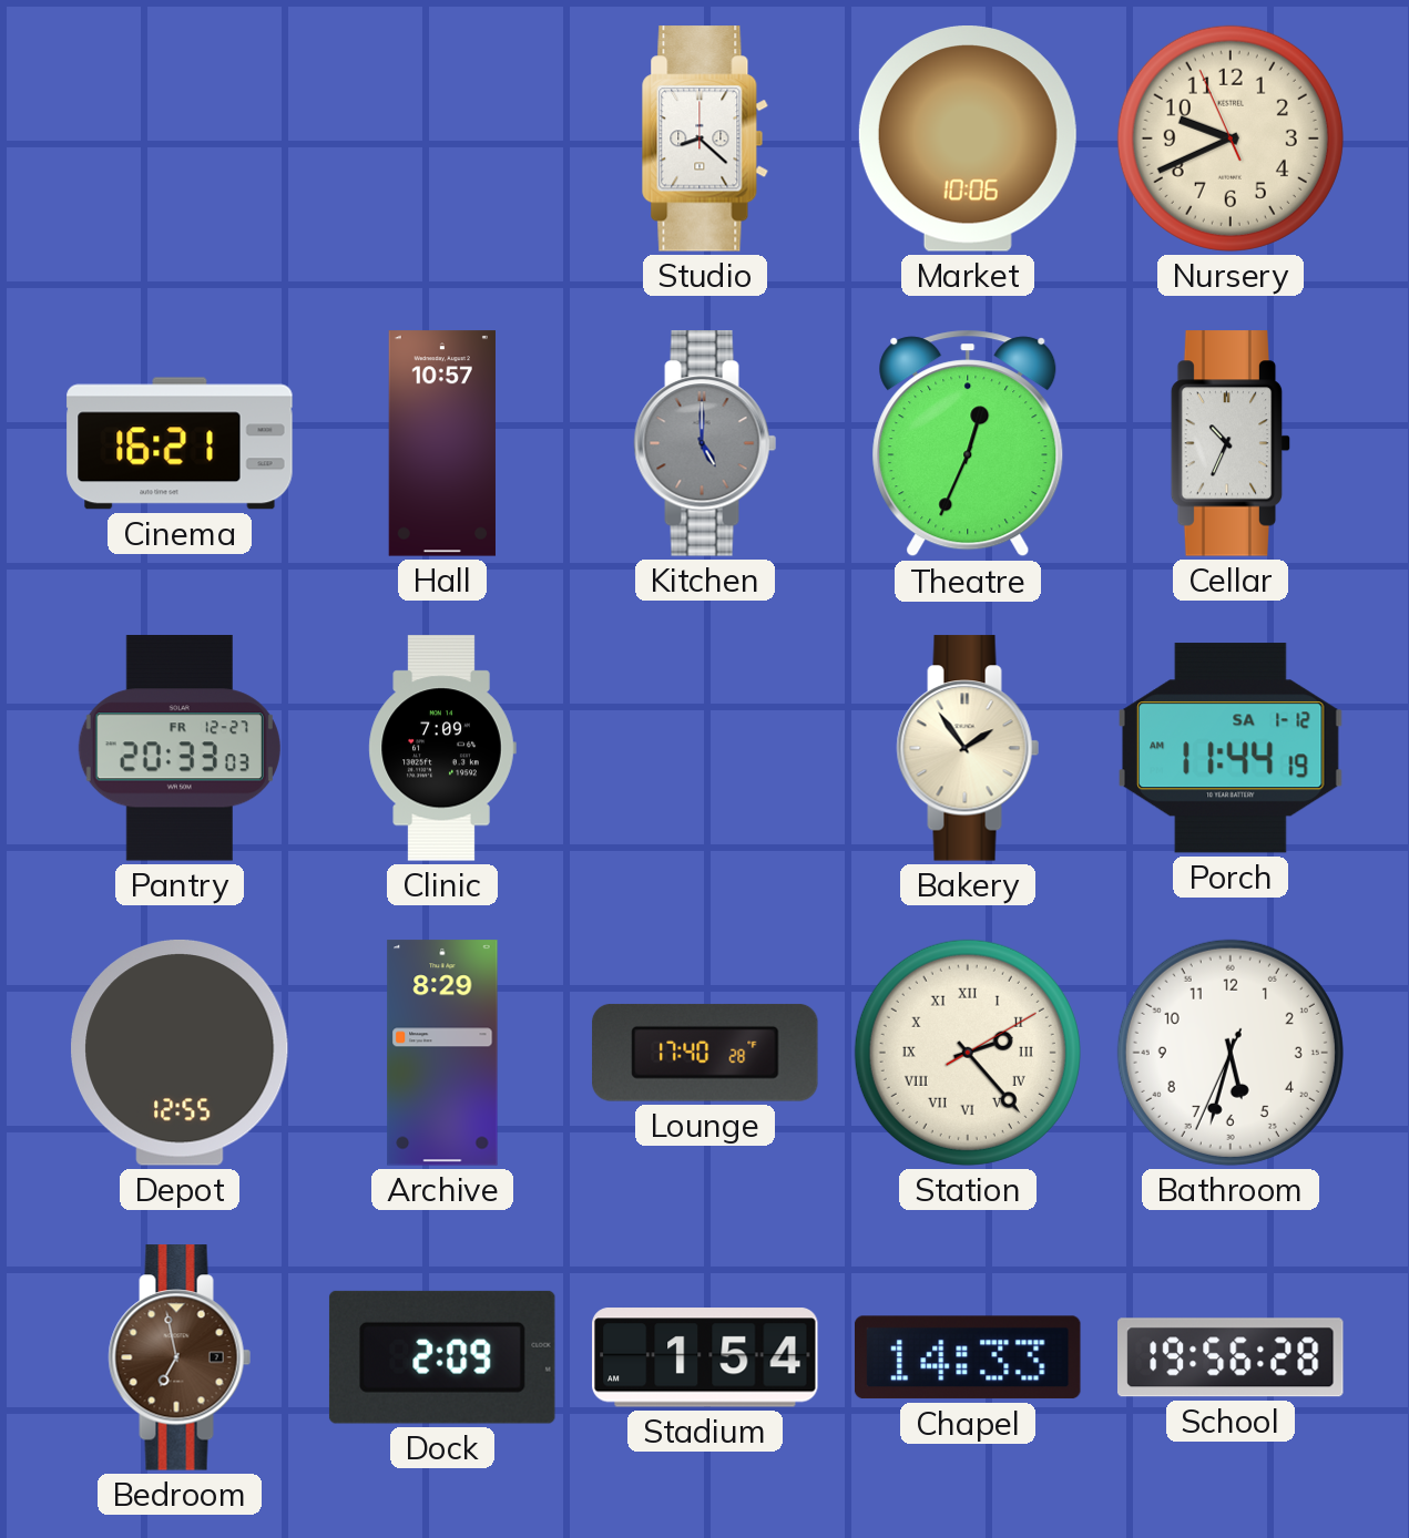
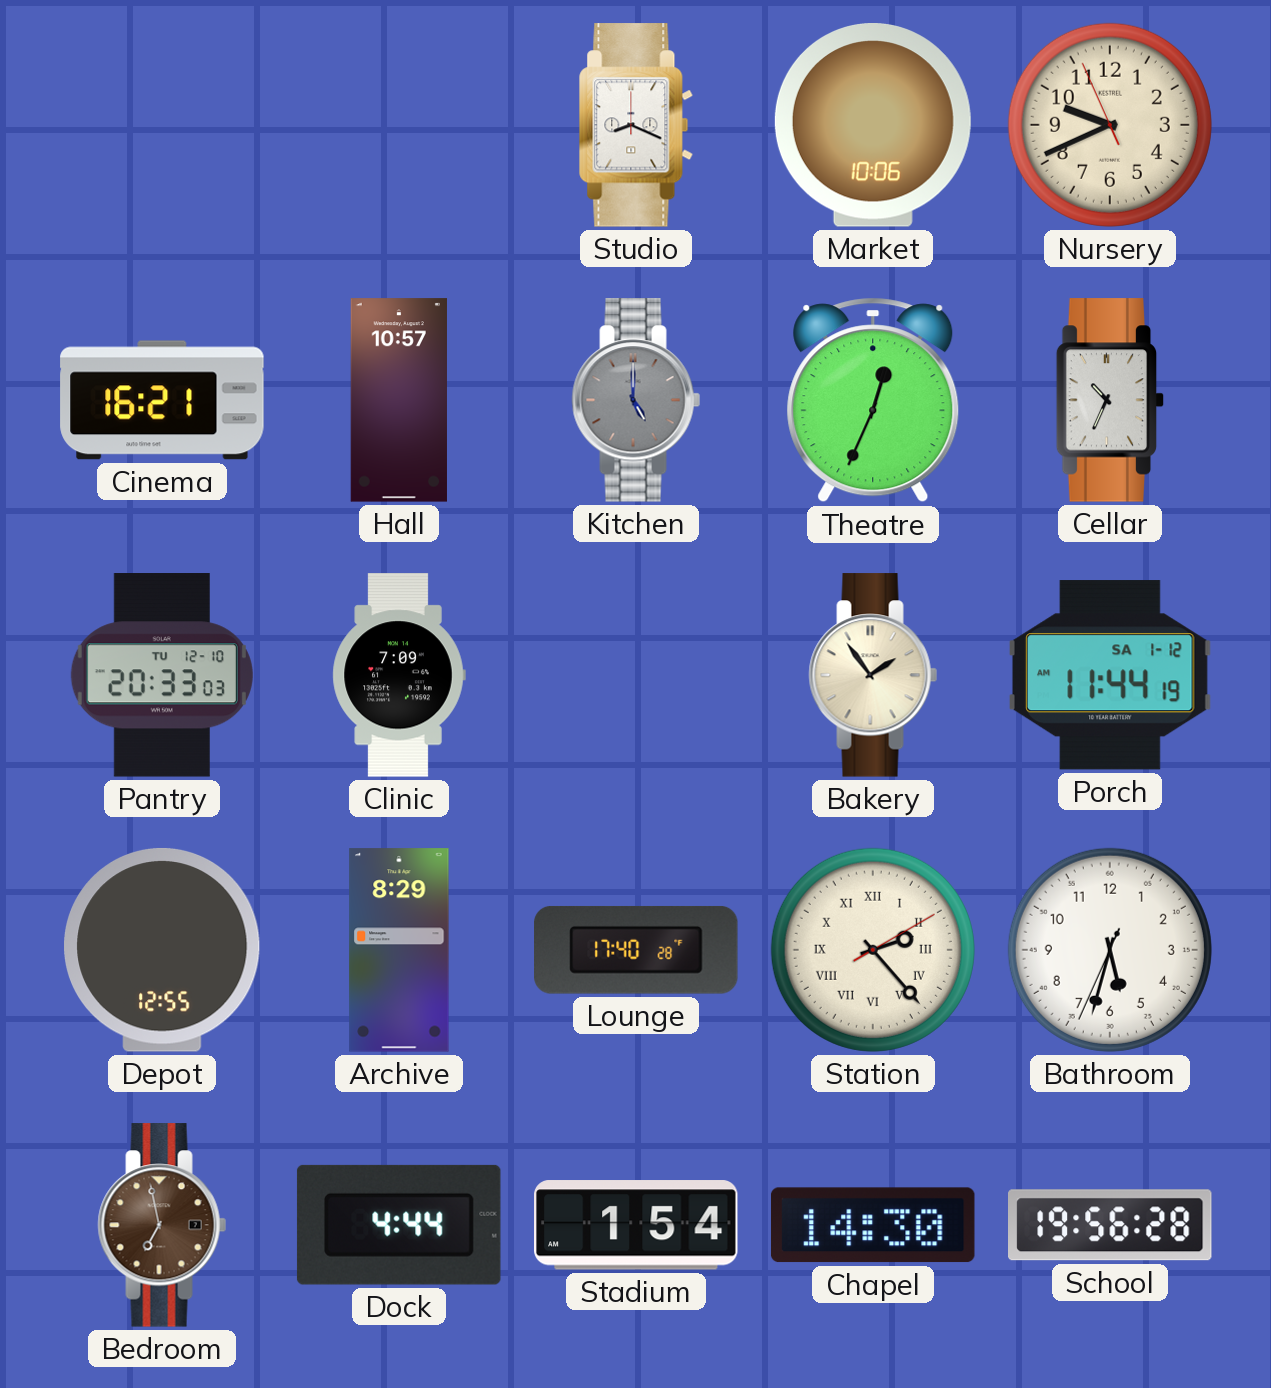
Studio: 8:22 -> 8:19 (636, 125)
Pantry date: FR 12-27 -> TU 12-10 (162, 675)
Dock: 2:09 -> 4:44 (399, 1225)
Chapel: 14:33 -> 14:30 (873, 1225)
